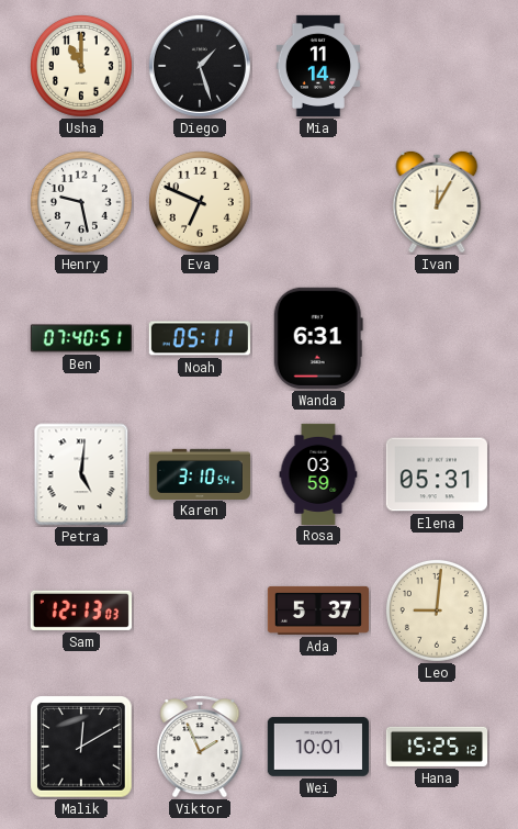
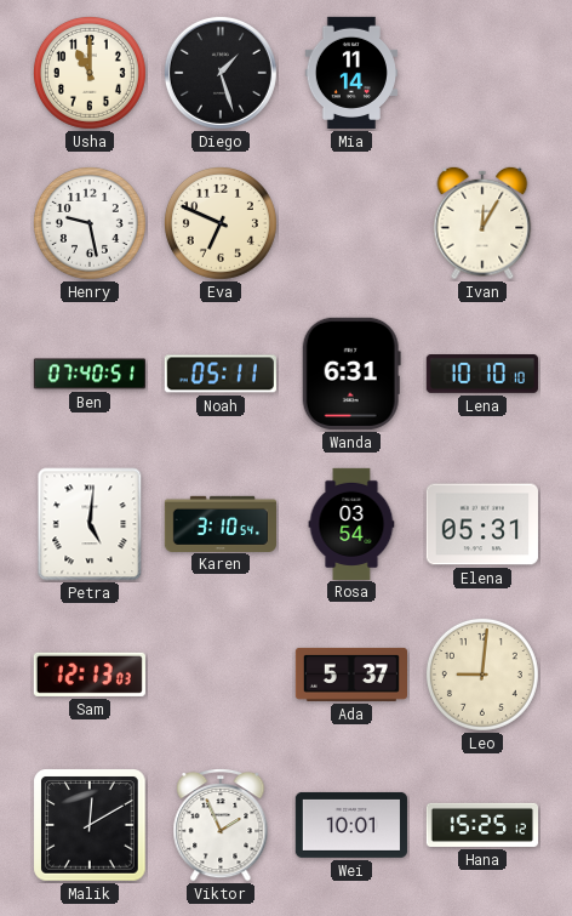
Lena: none -> 10:10 (482, 375)
Rosa: 03:59 -> 03:54 (351, 523)
